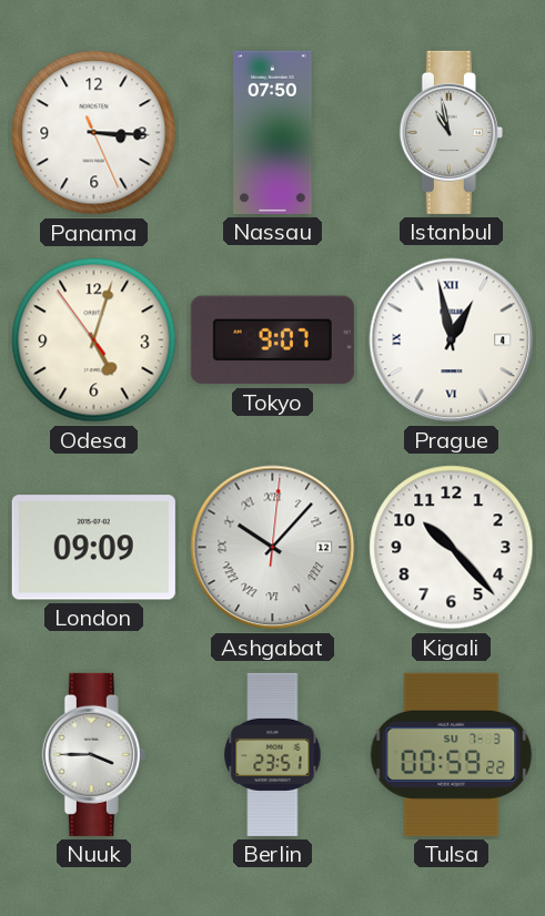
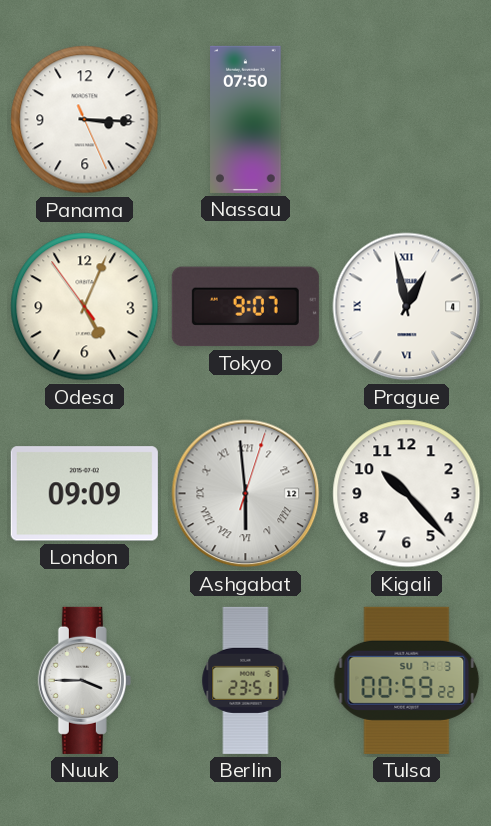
Istanbul: 10:58 -> none (451, 132)
Odesa: 5:02 -> 5:03 (85, 307)
Ashgabat: 10:07 -> 5:59 (246, 494)
